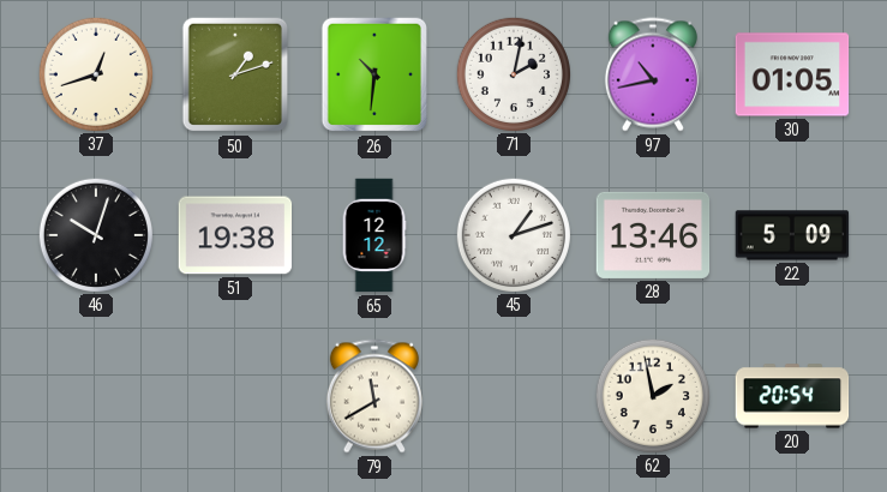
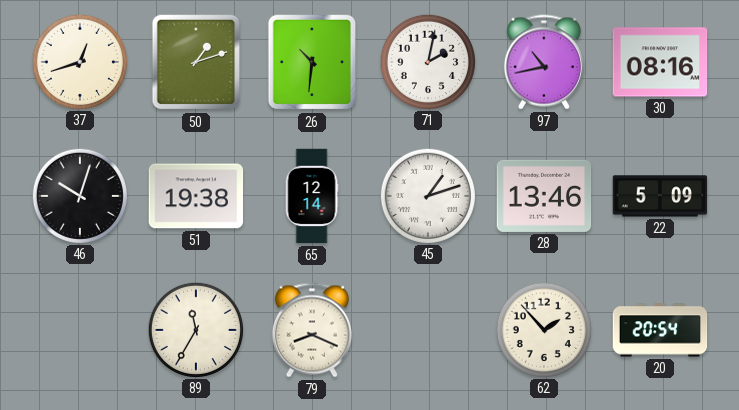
30: 01:05 -> 08:16 (660, 62)
65: 12:12 -> 12:14 (312, 196)
89: none -> 11:35 (195, 329)
79: 11:40 -> 8:19 (312, 330)
62: 1:58 -> 1:53 (543, 329)
